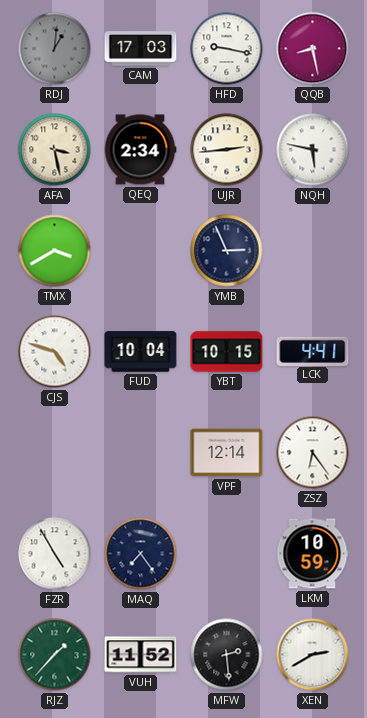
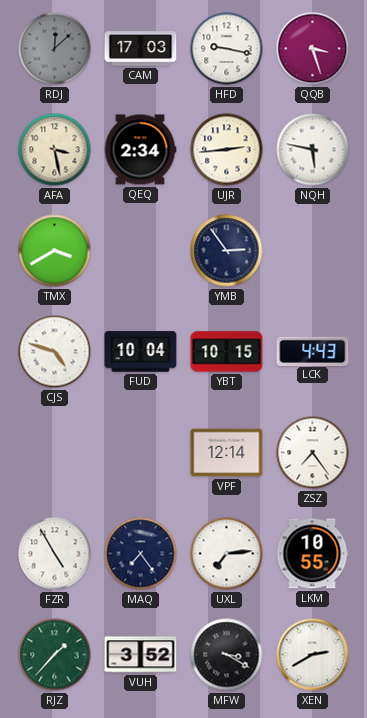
RDJ: 1:01 -> 12:08 (55, 49)
QQB: 8:28 -> 3:27 (313, 49)
YMB: 2:56 -> 2:54 (227, 251)
LCK: 4:41 -> 4:43 (313, 351)
ZSZ: 6:24 -> 7:24 (313, 453)
UXL: none -> 7:14 (227, 554)
LKM: 10:59 -> 10:55 (312, 554)
VUH: 11:52 -> 3:52 (141, 655)
MFW: 2:29 -> 3:20 (227, 655)
